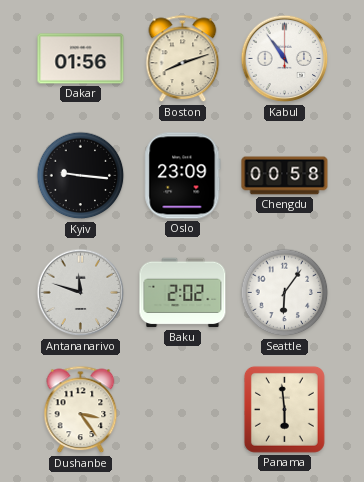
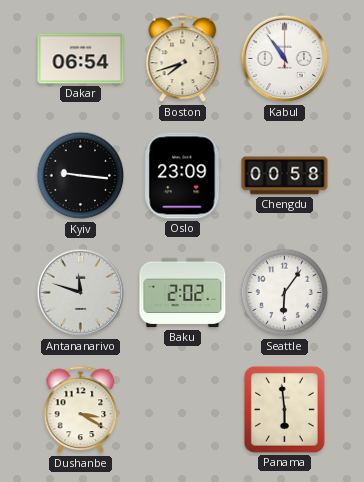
Dakar: 01:56 -> 06:54 (81, 59)
Boston: 8:12 -> 7:42 (183, 59)
Dushanbe: 3:24 -> 3:20 (81, 410)
